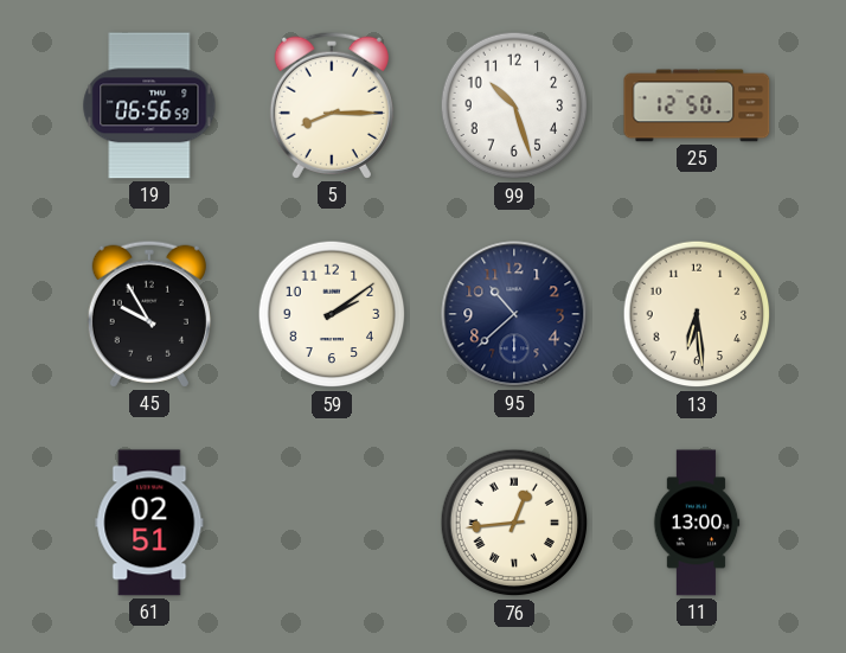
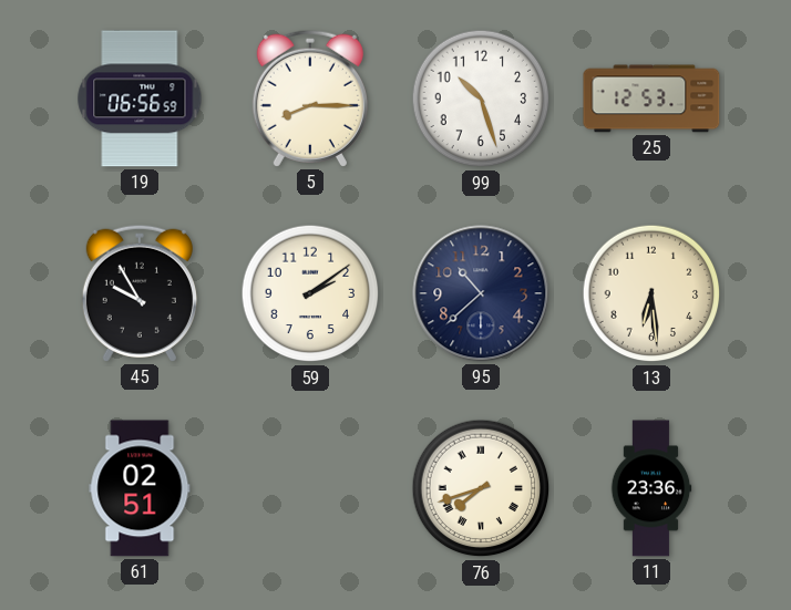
25: 12:50 -> 12:53 (651, 99)
76: 12:44 -> 7:42 (481, 488)
11: 13:00 -> 23:36 (651, 488)
